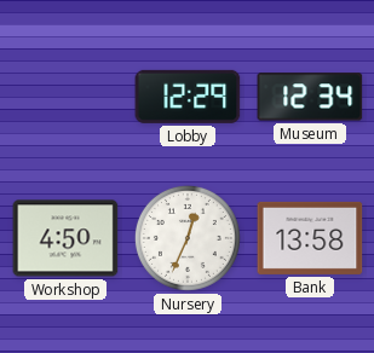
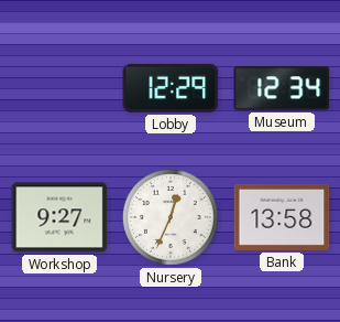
Workshop: 4:50 -> 9:27 (59, 217)
